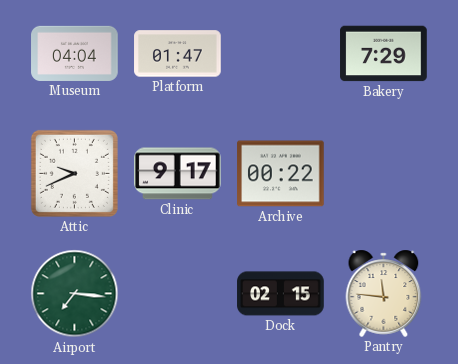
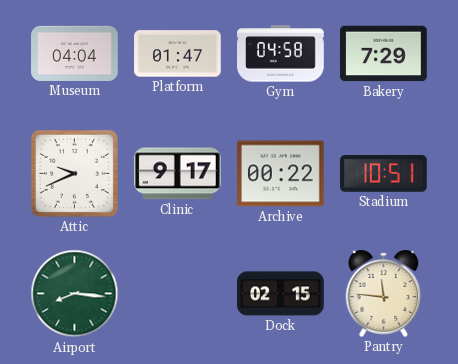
Gym: none -> 04:58 (281, 54)
Stadium: none -> 10:51 (384, 174)
Airport: 7:16 -> 8:16 (75, 294)
